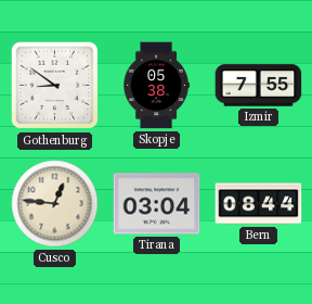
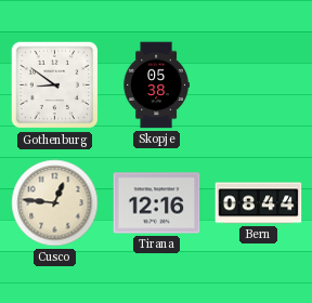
Izmir: 7:55 -> none (259, 86)
Tirana: 03:04 -> 12:16 (157, 203)
